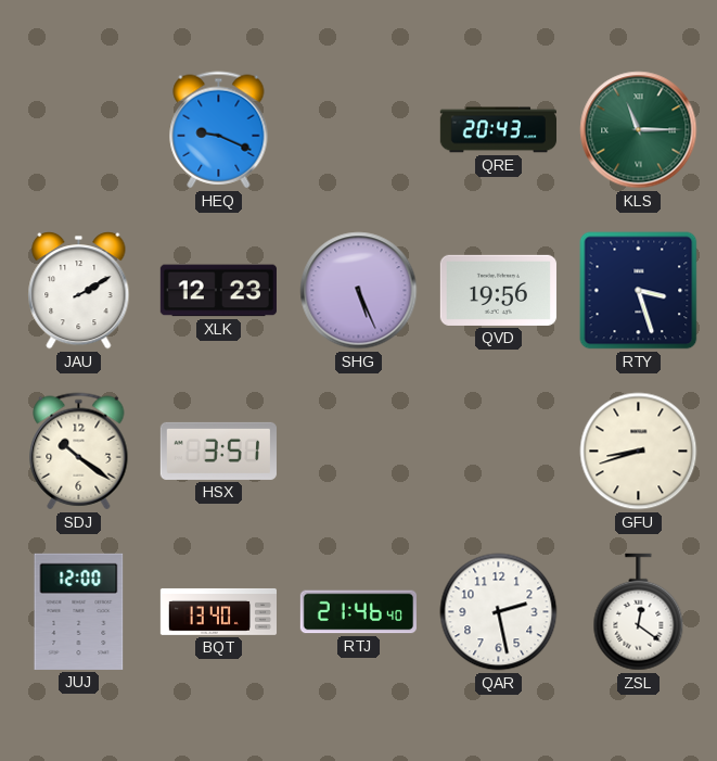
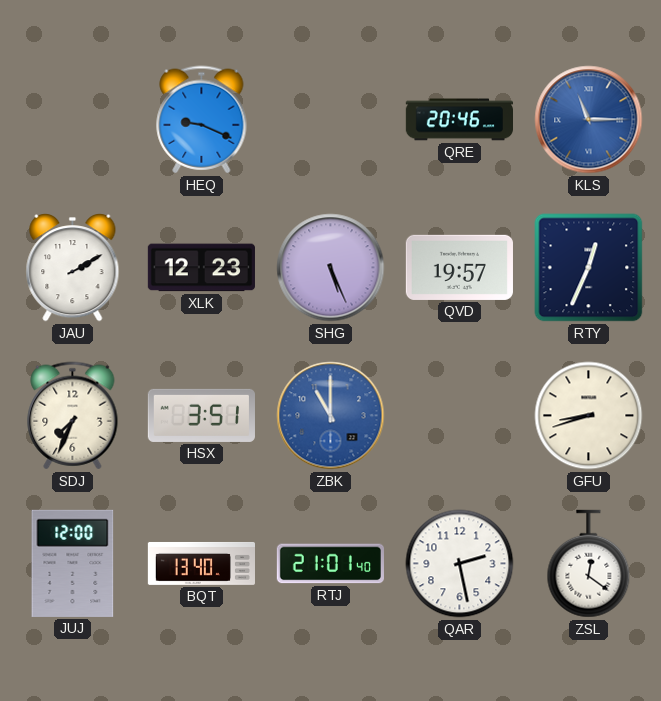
QRE: 20:43 -> 20:46 (459, 120)
KLS dial: green -> blue (589, 120)
QVD: 19:56 -> 19:57 (459, 267)
RTY: 3:27 -> 12:34 (589, 268)
SDJ: 10:21 -> 7:34 (73, 416)
ZBK: none -> 11:00 (331, 416)
RTJ: 21:46 -> 21:01 (330, 564)
